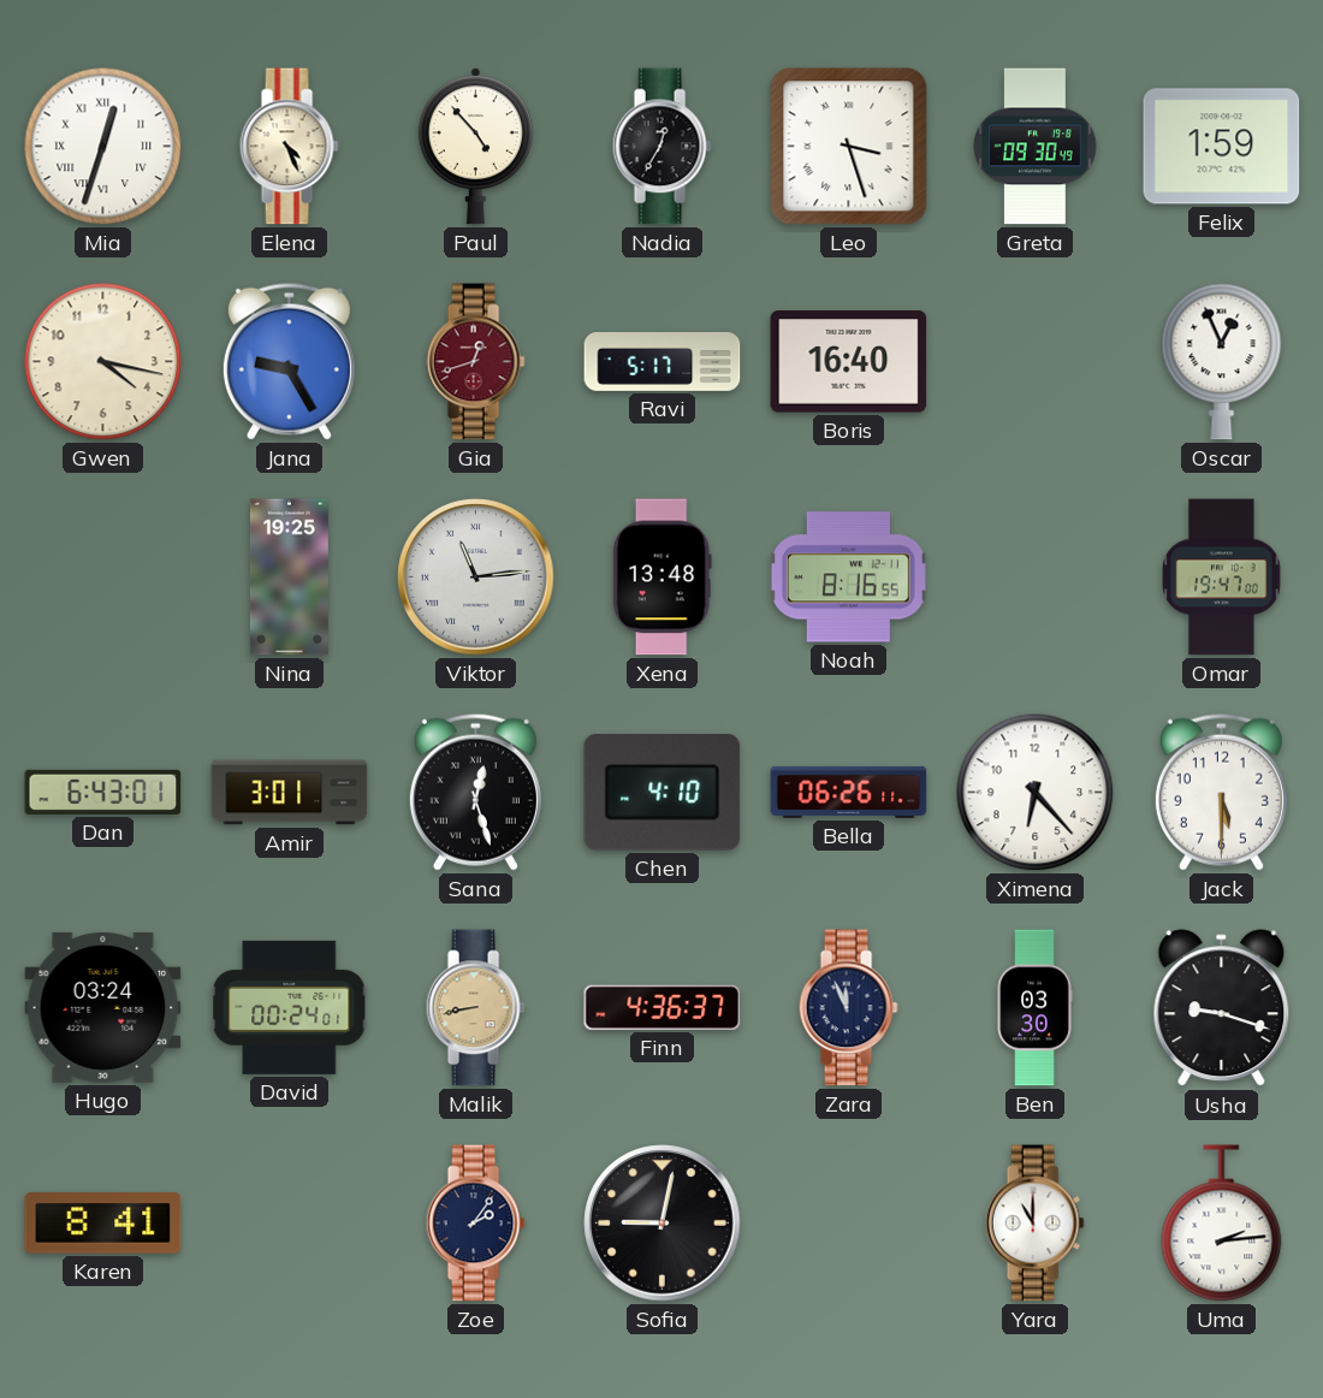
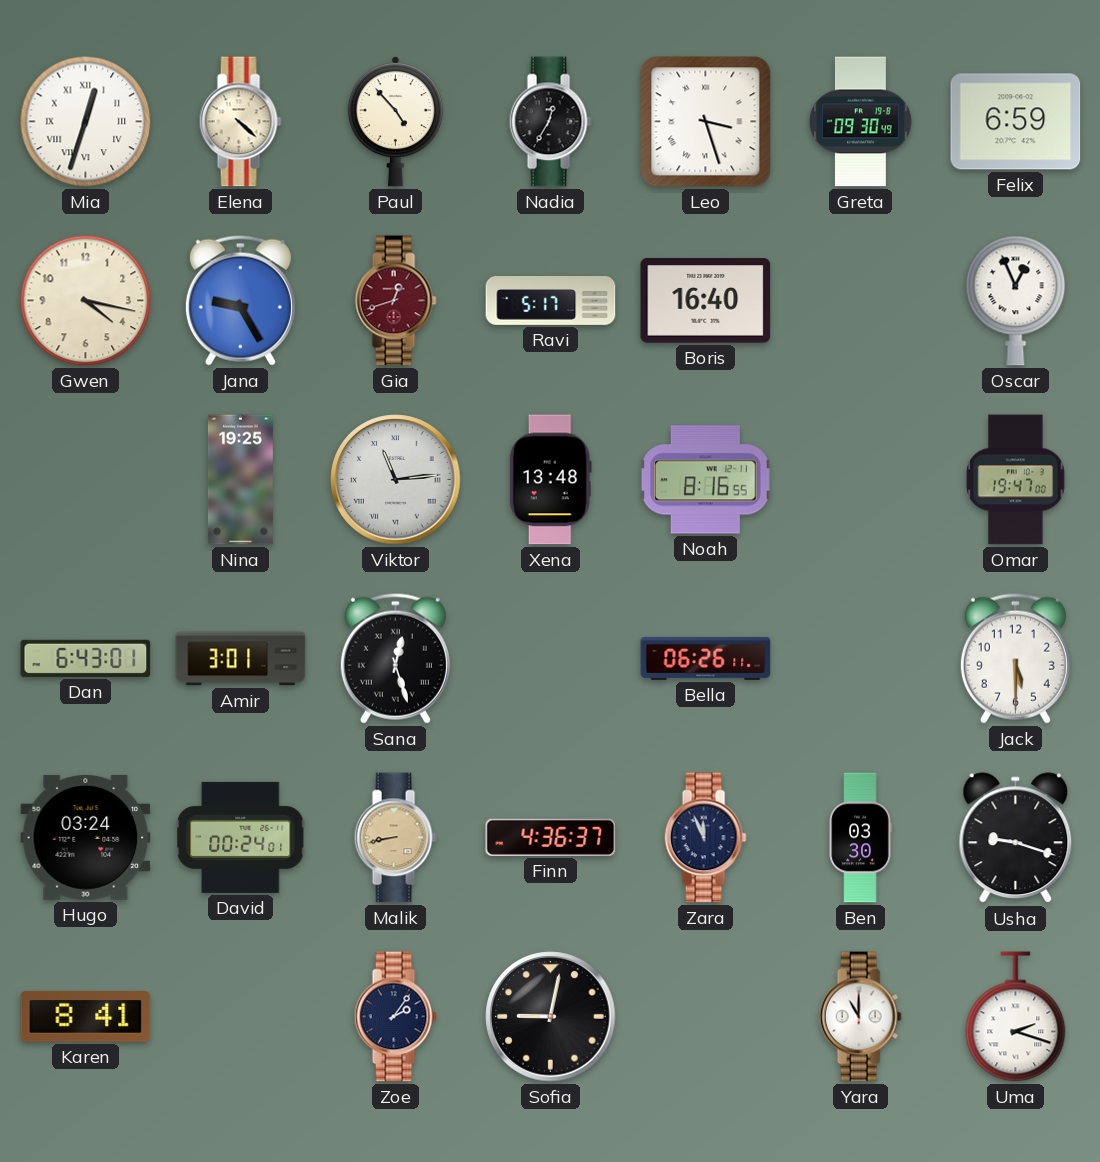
Elena: 4:26 -> 4:22 (240, 122)
Felix: 1:59 -> 6:59 (1016, 122)
Chen: 4:10 -> none (663, 793)
Ximena: 6:23 -> none (1036, 793)
Uma: 2:14 -> 2:18 (1016, 1017)
